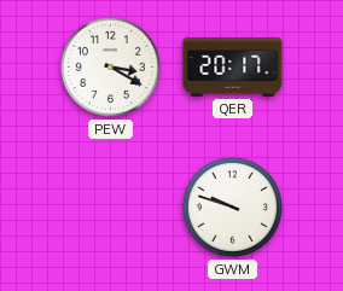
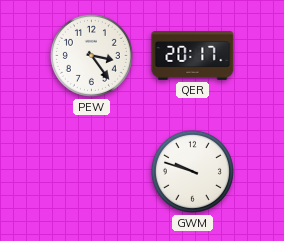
PEW: 3:20 -> 3:24 (91, 55)
